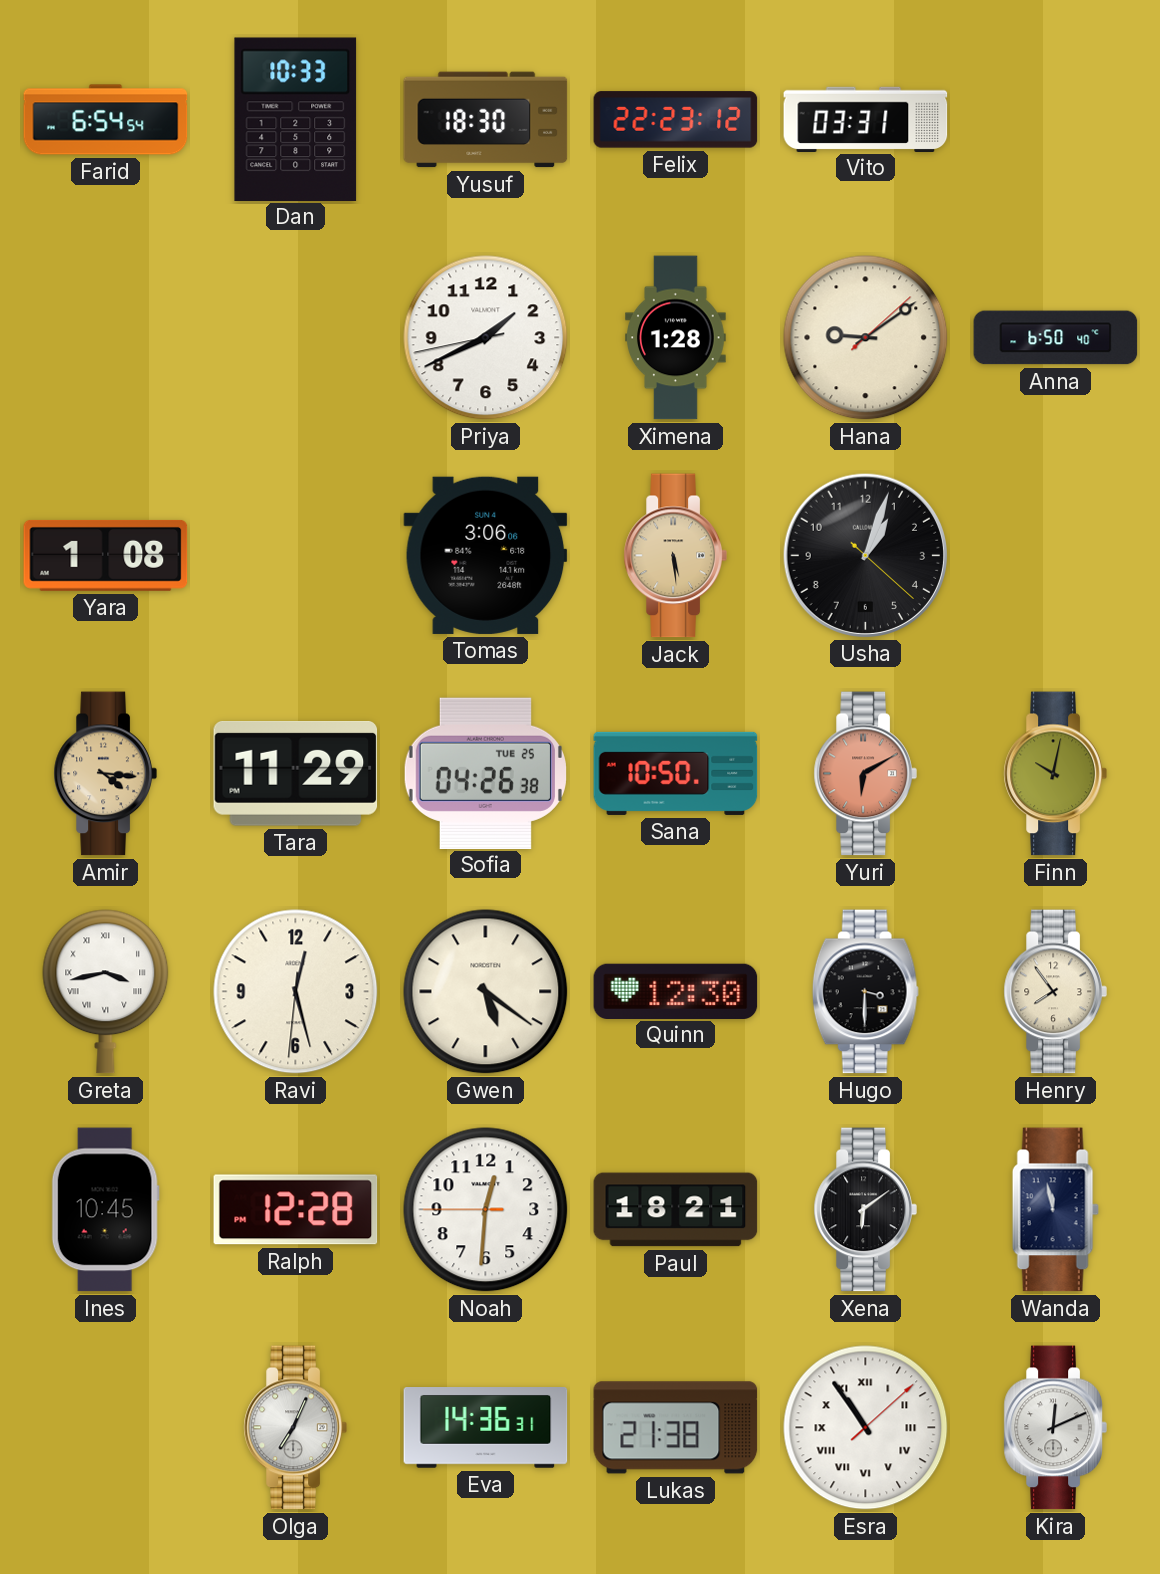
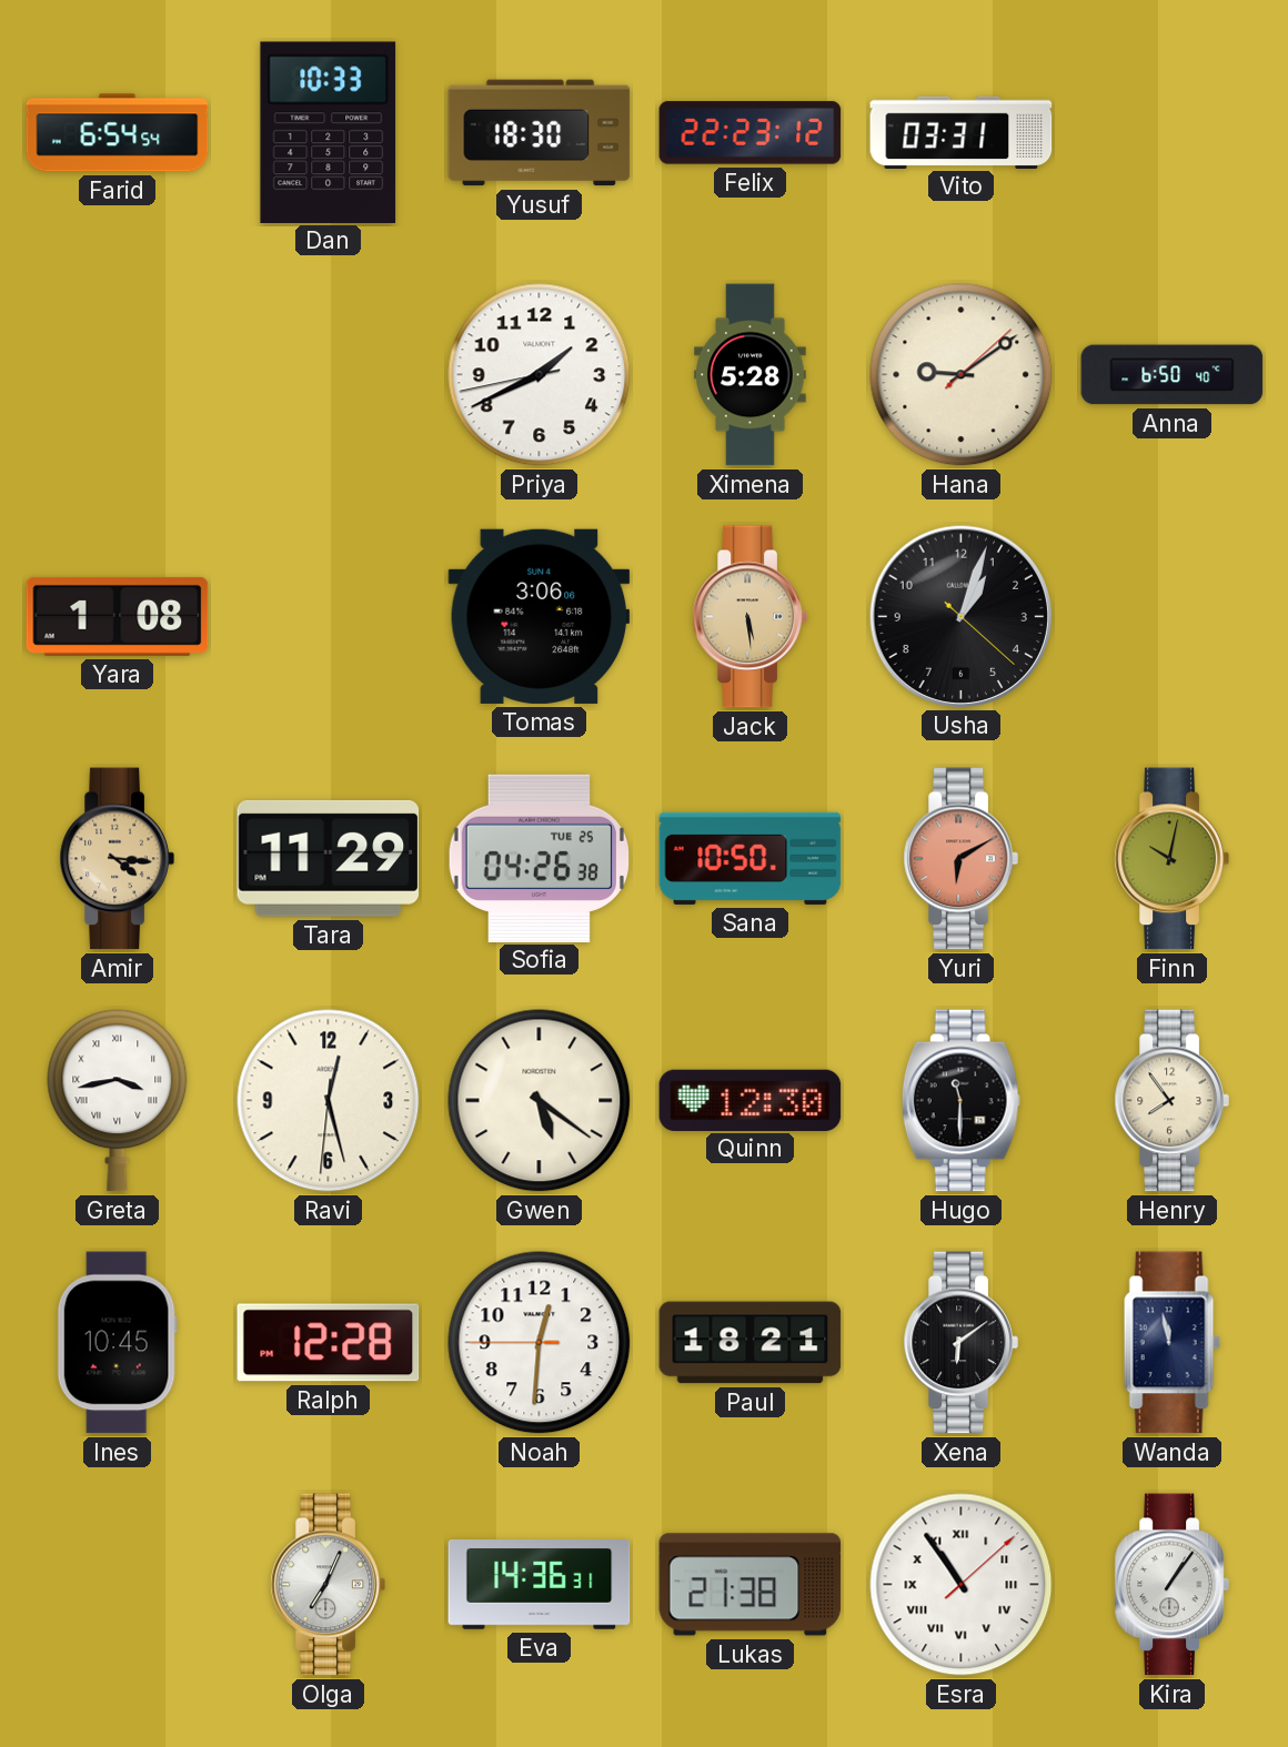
Ximena: 1:28 -> 5:28 (751, 375)
Hugo: 3:30 -> 11:30 (960, 1101)
Kira: 12:11 -> 1:06 (1171, 1585)
